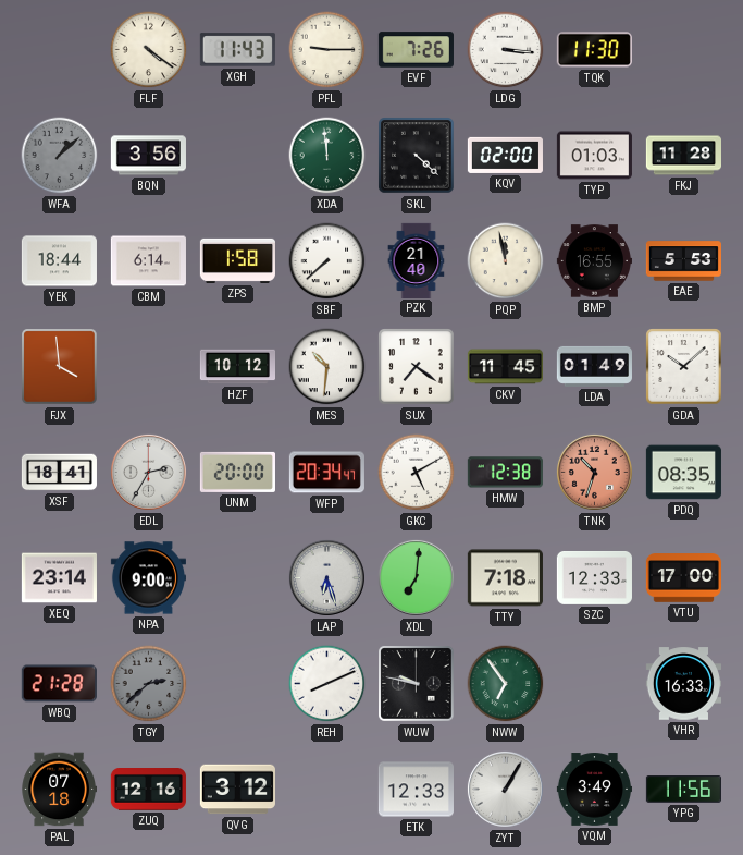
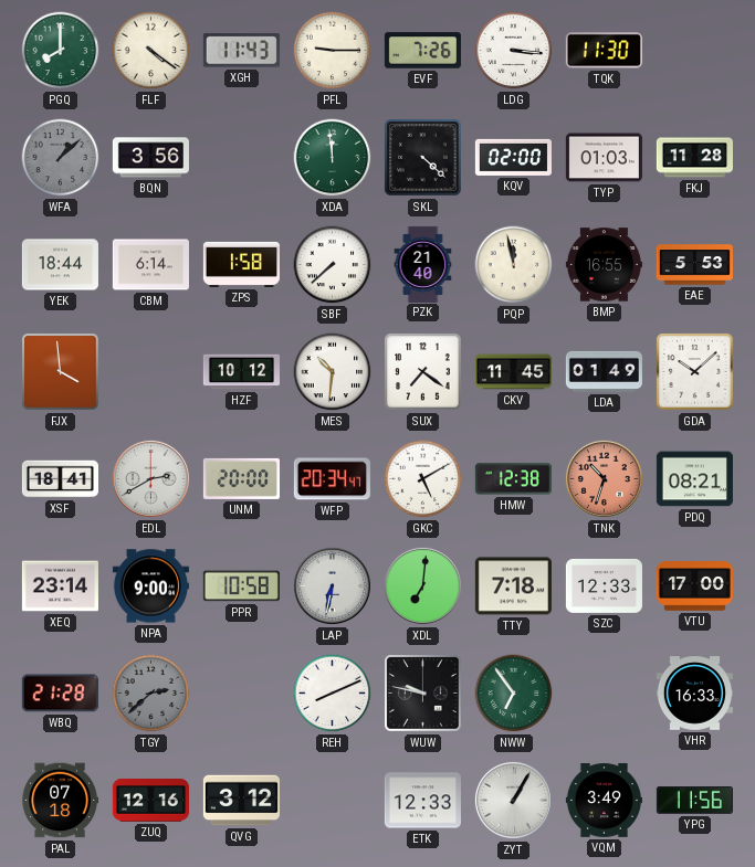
PGQ: none -> 8:00 (61, 51)
EDL: 2:35 -> 2:40 (150, 478)
PDQ: 08:35 -> 08:21 (694, 479)
PPR: none -> 10:58 (241, 586)
LAP: 6:27 -> 6:32 (332, 585)
